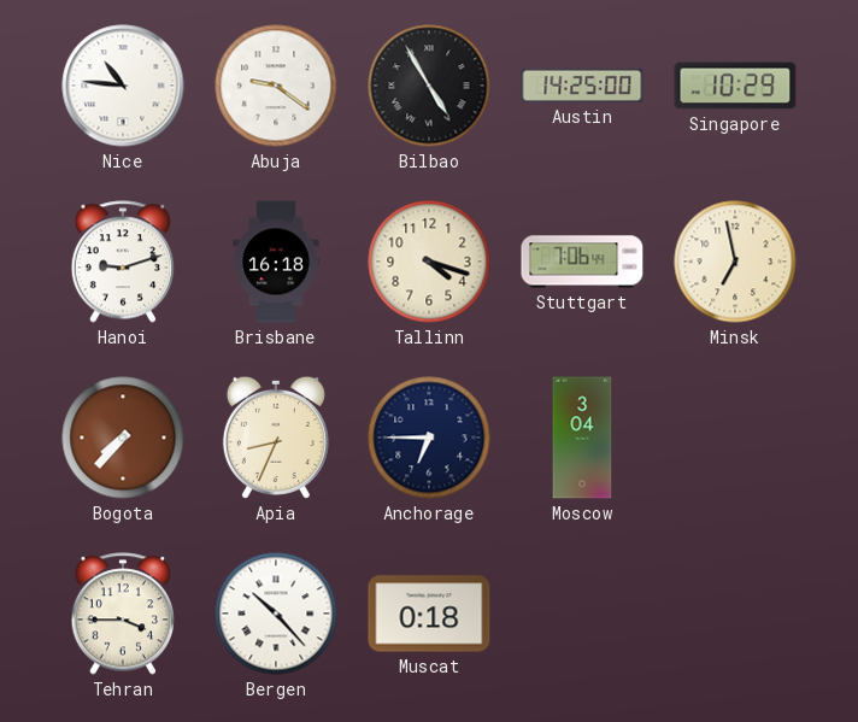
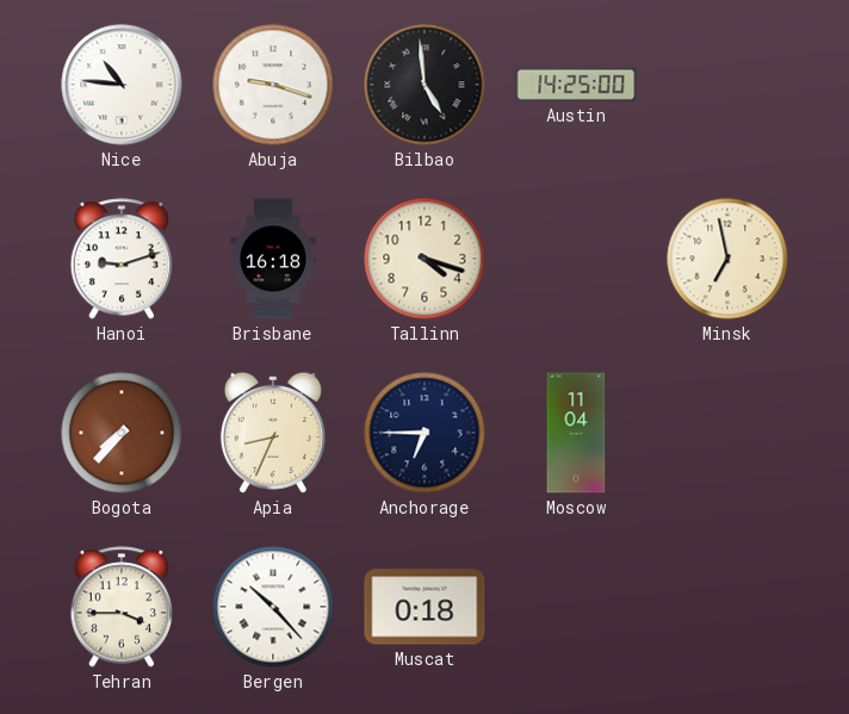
Abuja: 9:21 -> 9:18 (273, 85)
Bilbao: 4:55 -> 4:59 (424, 85)
Singapore: 10:29 -> none (735, 86)
Stuttgart: 7:06 -> none (582, 262)
Moscow: 3:04 -> 11:04 (576, 433)
